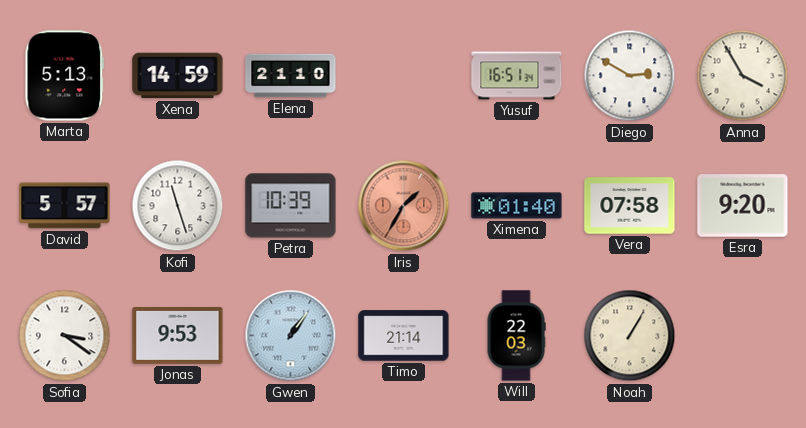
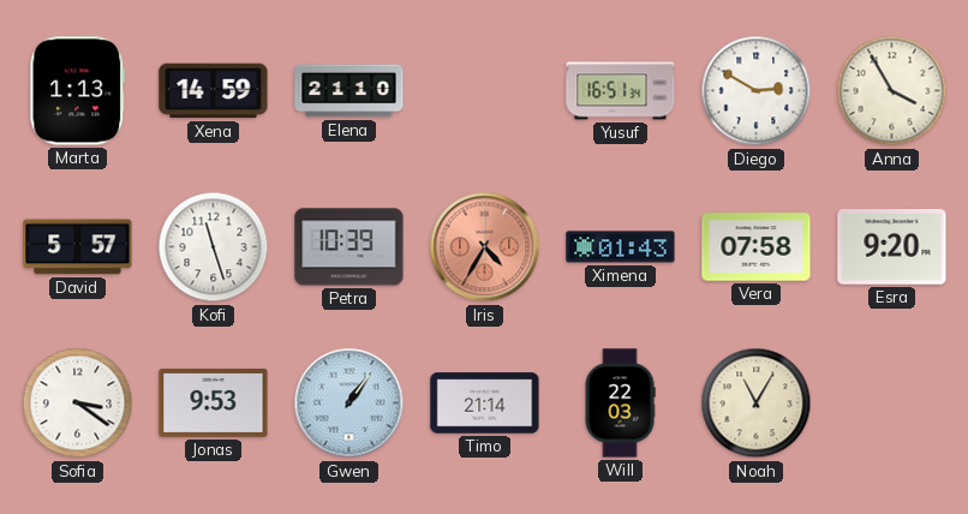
Marta: 5:13 -> 1:13 (78, 91)
Iris: 1:35 -> 4:35 (485, 247)
Ximena: 01:40 -> 01:43 (621, 247)
Noah: 1:05 -> 11:05 (757, 404)
